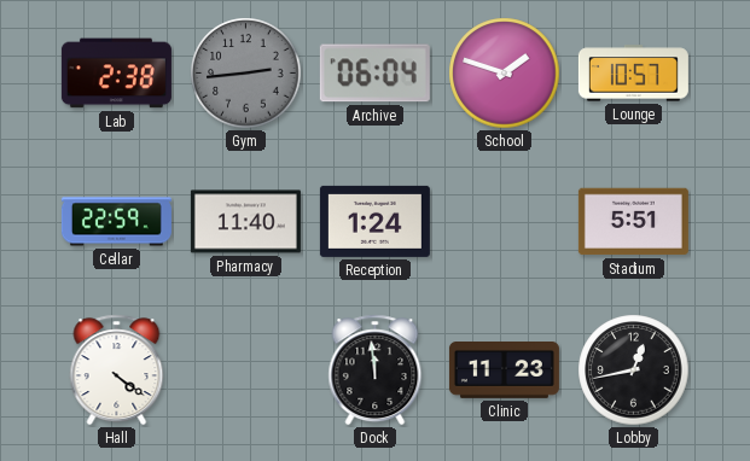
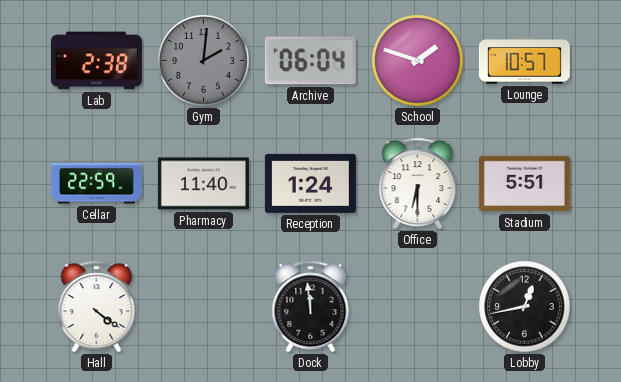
Gym: 2:44 -> 2:01 (204, 61)
Office: none -> 6:30 (418, 184)
Clinic: 11:23 -> none (504, 370)
